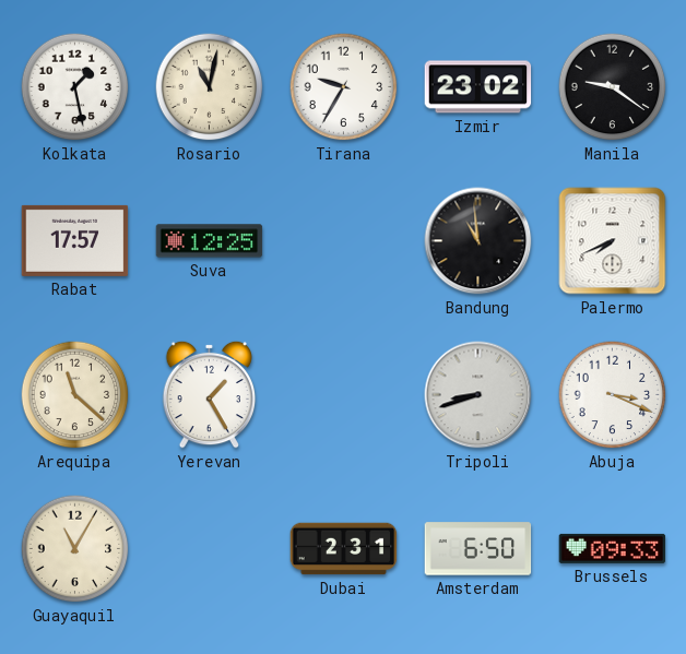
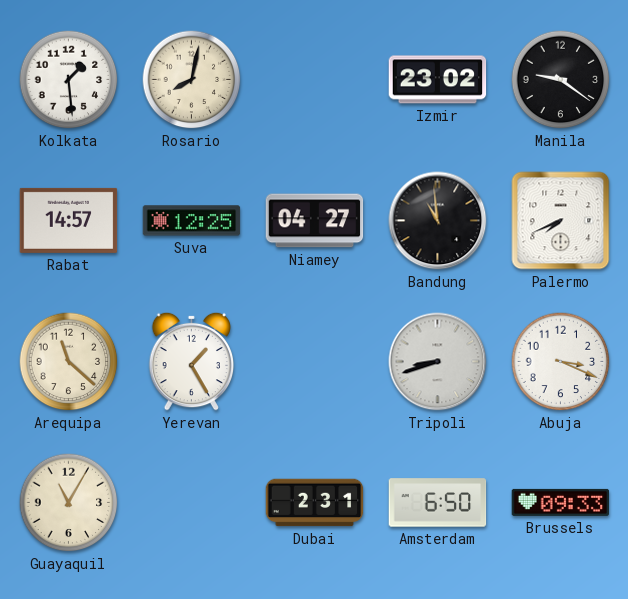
Kolkata: 1:28 -> 1:29 (69, 80)
Rosario: 11:02 -> 8:02 (192, 80)
Tirana: 9:35 -> none (344, 87)
Rabat: 17:57 -> 14:57 (69, 220)
Niamey: none -> 04:27 (315, 221)
